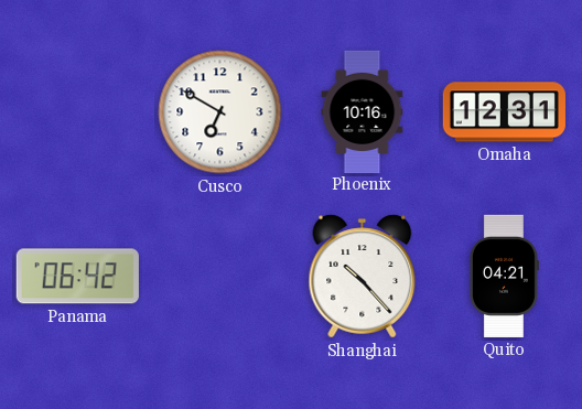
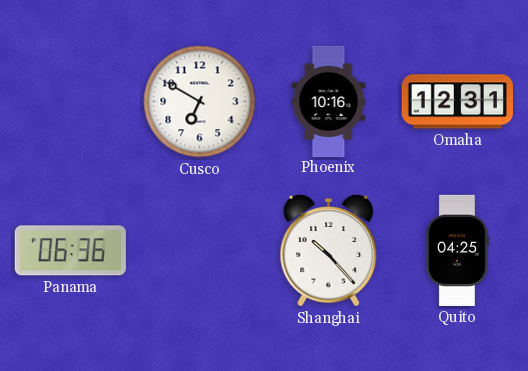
Panama: 06:42 -> 06:36 (70, 251)
Quito: 04:21 -> 04:25 (457, 250)
